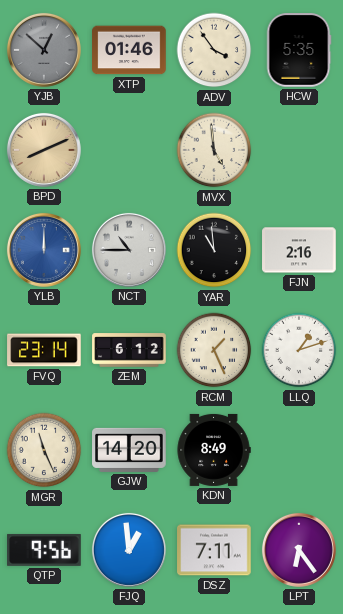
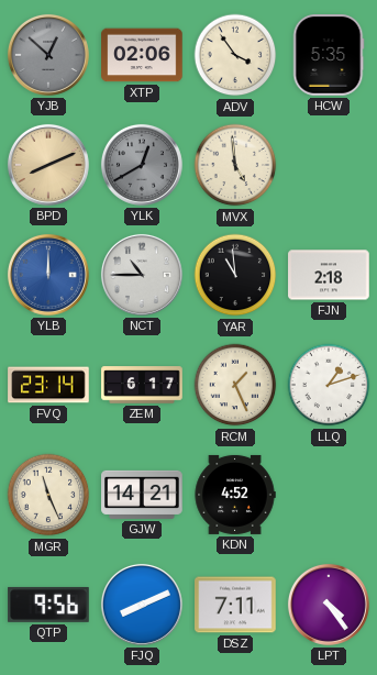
XTP: 01:46 -> 02:06 (142, 55)
YLK: none -> 12:40 (142, 165)
FJN: 2:16 -> 2:18 (329, 275)
ZEM: 6:12 -> 6:17 (142, 385)
GJW: 14:20 -> 14:21 (142, 495)
KDN: 8:49 -> 4:52 (235, 495)
FJQ: 12:59 -> 8:11 (142, 605)
LPT: 6:24 -> 4:24 (329, 605)
